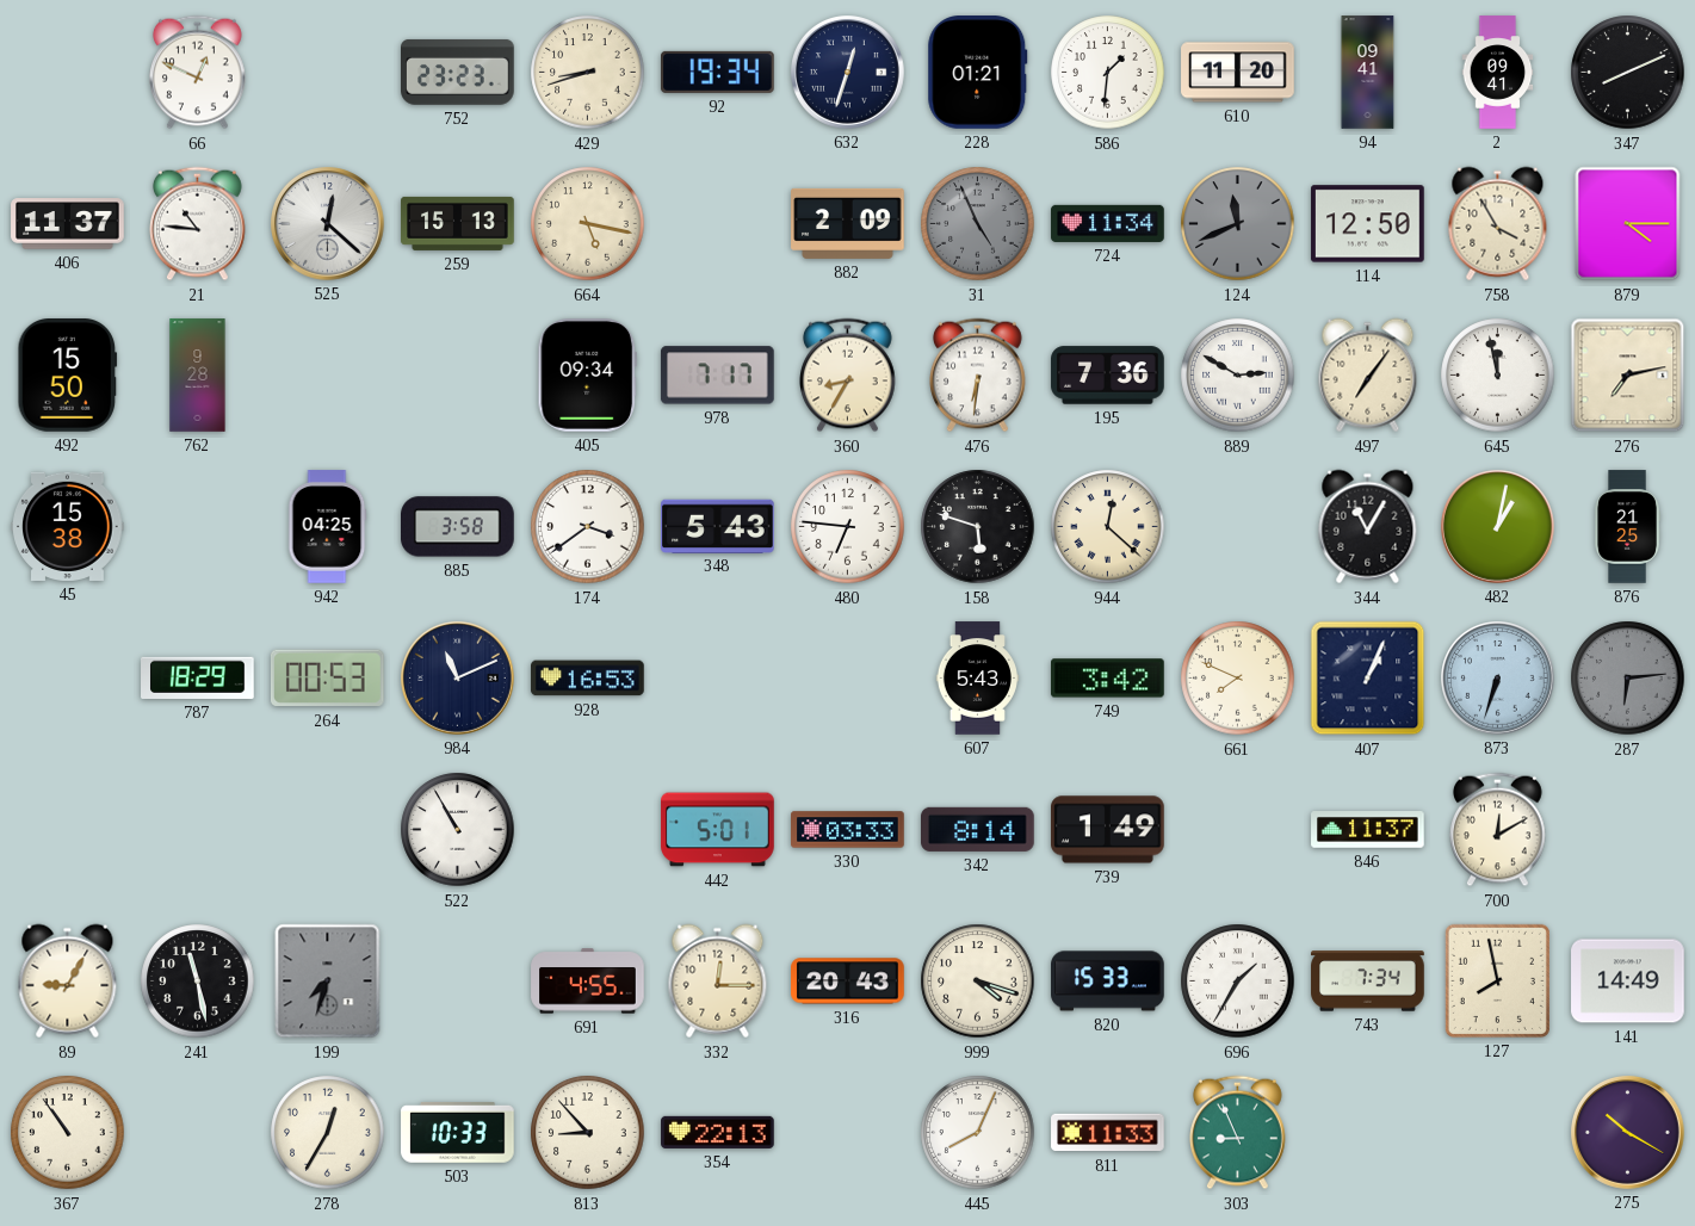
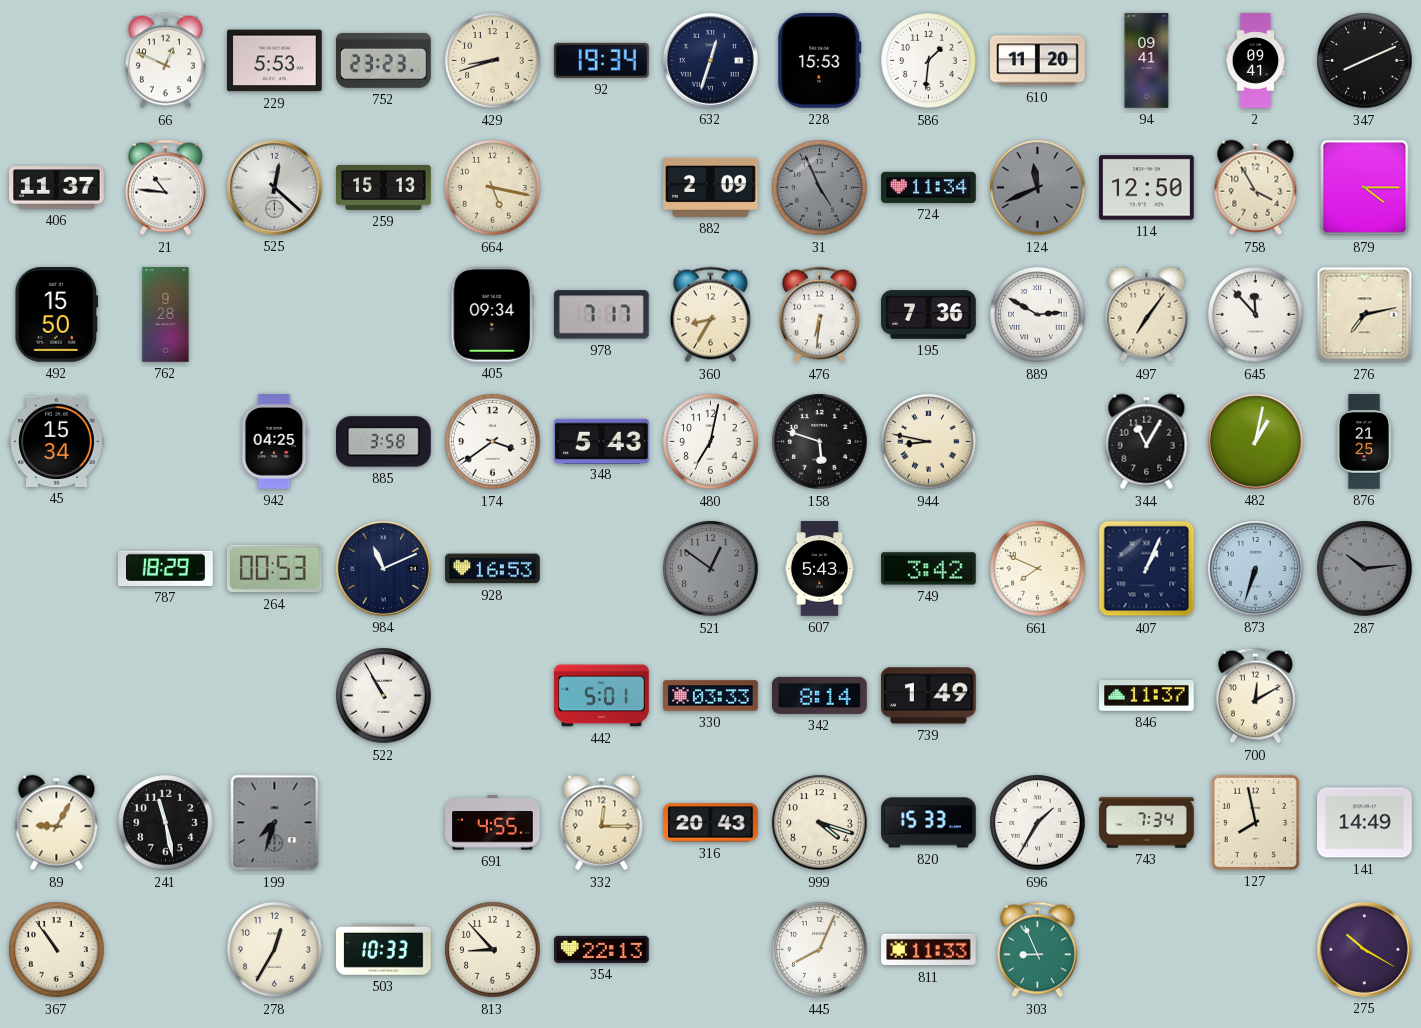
229: none -> 5:53 (275, 61)
228: 01:21 -> 15:53 (820, 61)
645: 11:58 -> 11:53 (1256, 315)
45: 15:38 -> 15:34 (57, 441)
480: 6:46 -> 7:02 (711, 442)
944: 12:22 -> 8:47 (929, 442)
521: none -> 12:51 (711, 569)
287: 6:14 -> 10:14 (1365, 569)
